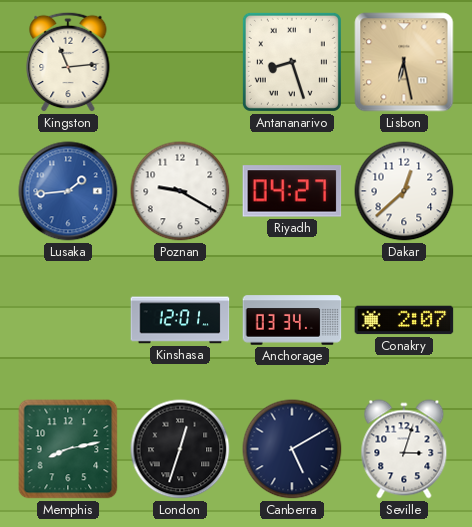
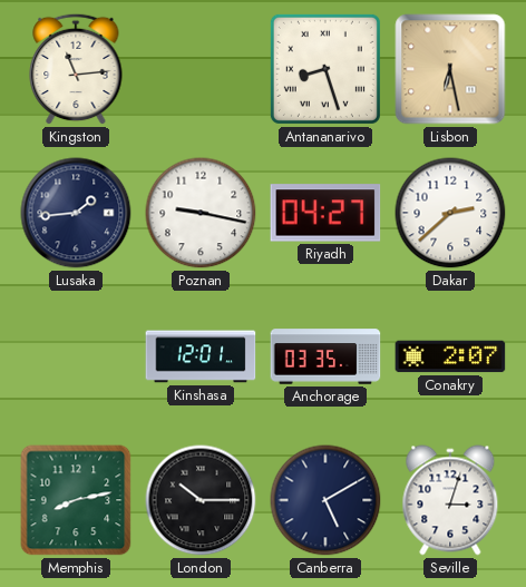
Lusaka dial: blue -> navy (76, 213)
Poznan: 9:20 -> 9:17 (201, 213)
Dakar: 12:38 -> 2:38 (450, 213)
Anchorage: 03:34 -> 03:35 (325, 356)
London: 12:33 -> 10:15 (201, 500)
